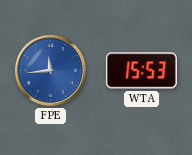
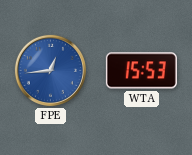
FPE: 11:44 -> 12:44 (50, 70)
